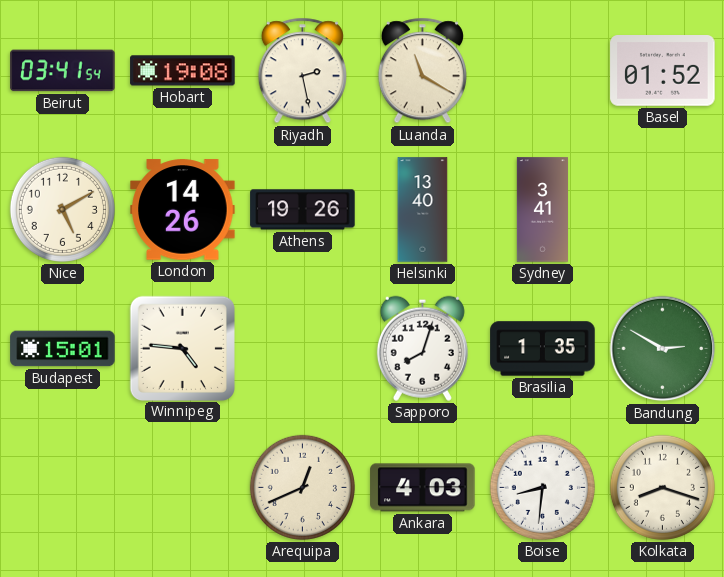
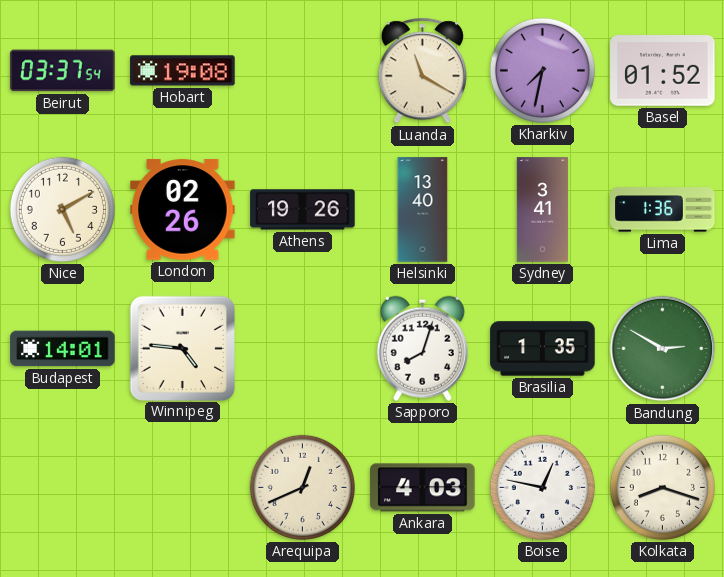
Beirut: 03:41 -> 03:37 (63, 71)
Riyadh: 2:28 -> none (302, 71)
Kharkiv: none -> 7:32 (542, 70)
London: 14:26 -> 02:26 (183, 210)
Lima: none -> 1:36 (663, 210)
Budapest: 15:01 -> 14:01 (63, 349)
Boise: 8:31 -> 12:47 (542, 487)
